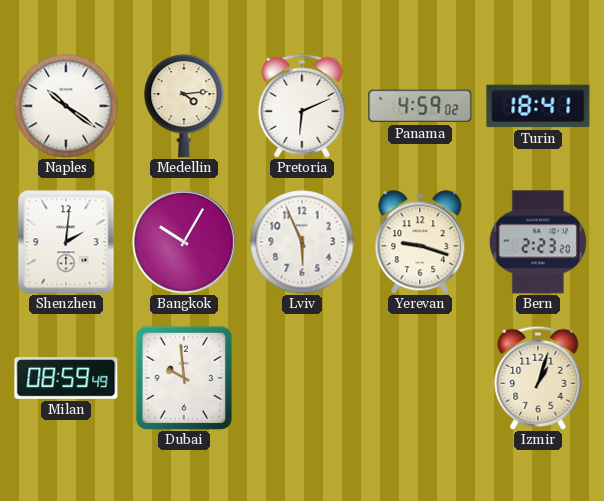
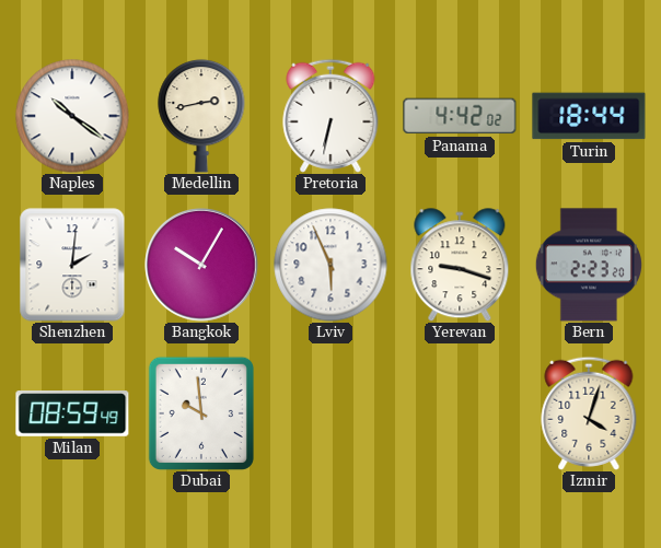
Medellin: 4:14 -> 2:43 (201, 116)
Pretoria: 6:11 -> 6:32 (330, 116)
Panama: 4:59 -> 4:42 (460, 116)
Turin: 18:41 -> 18:44 (589, 116)
Izmir: 1:03 -> 4:03 (589, 413)
